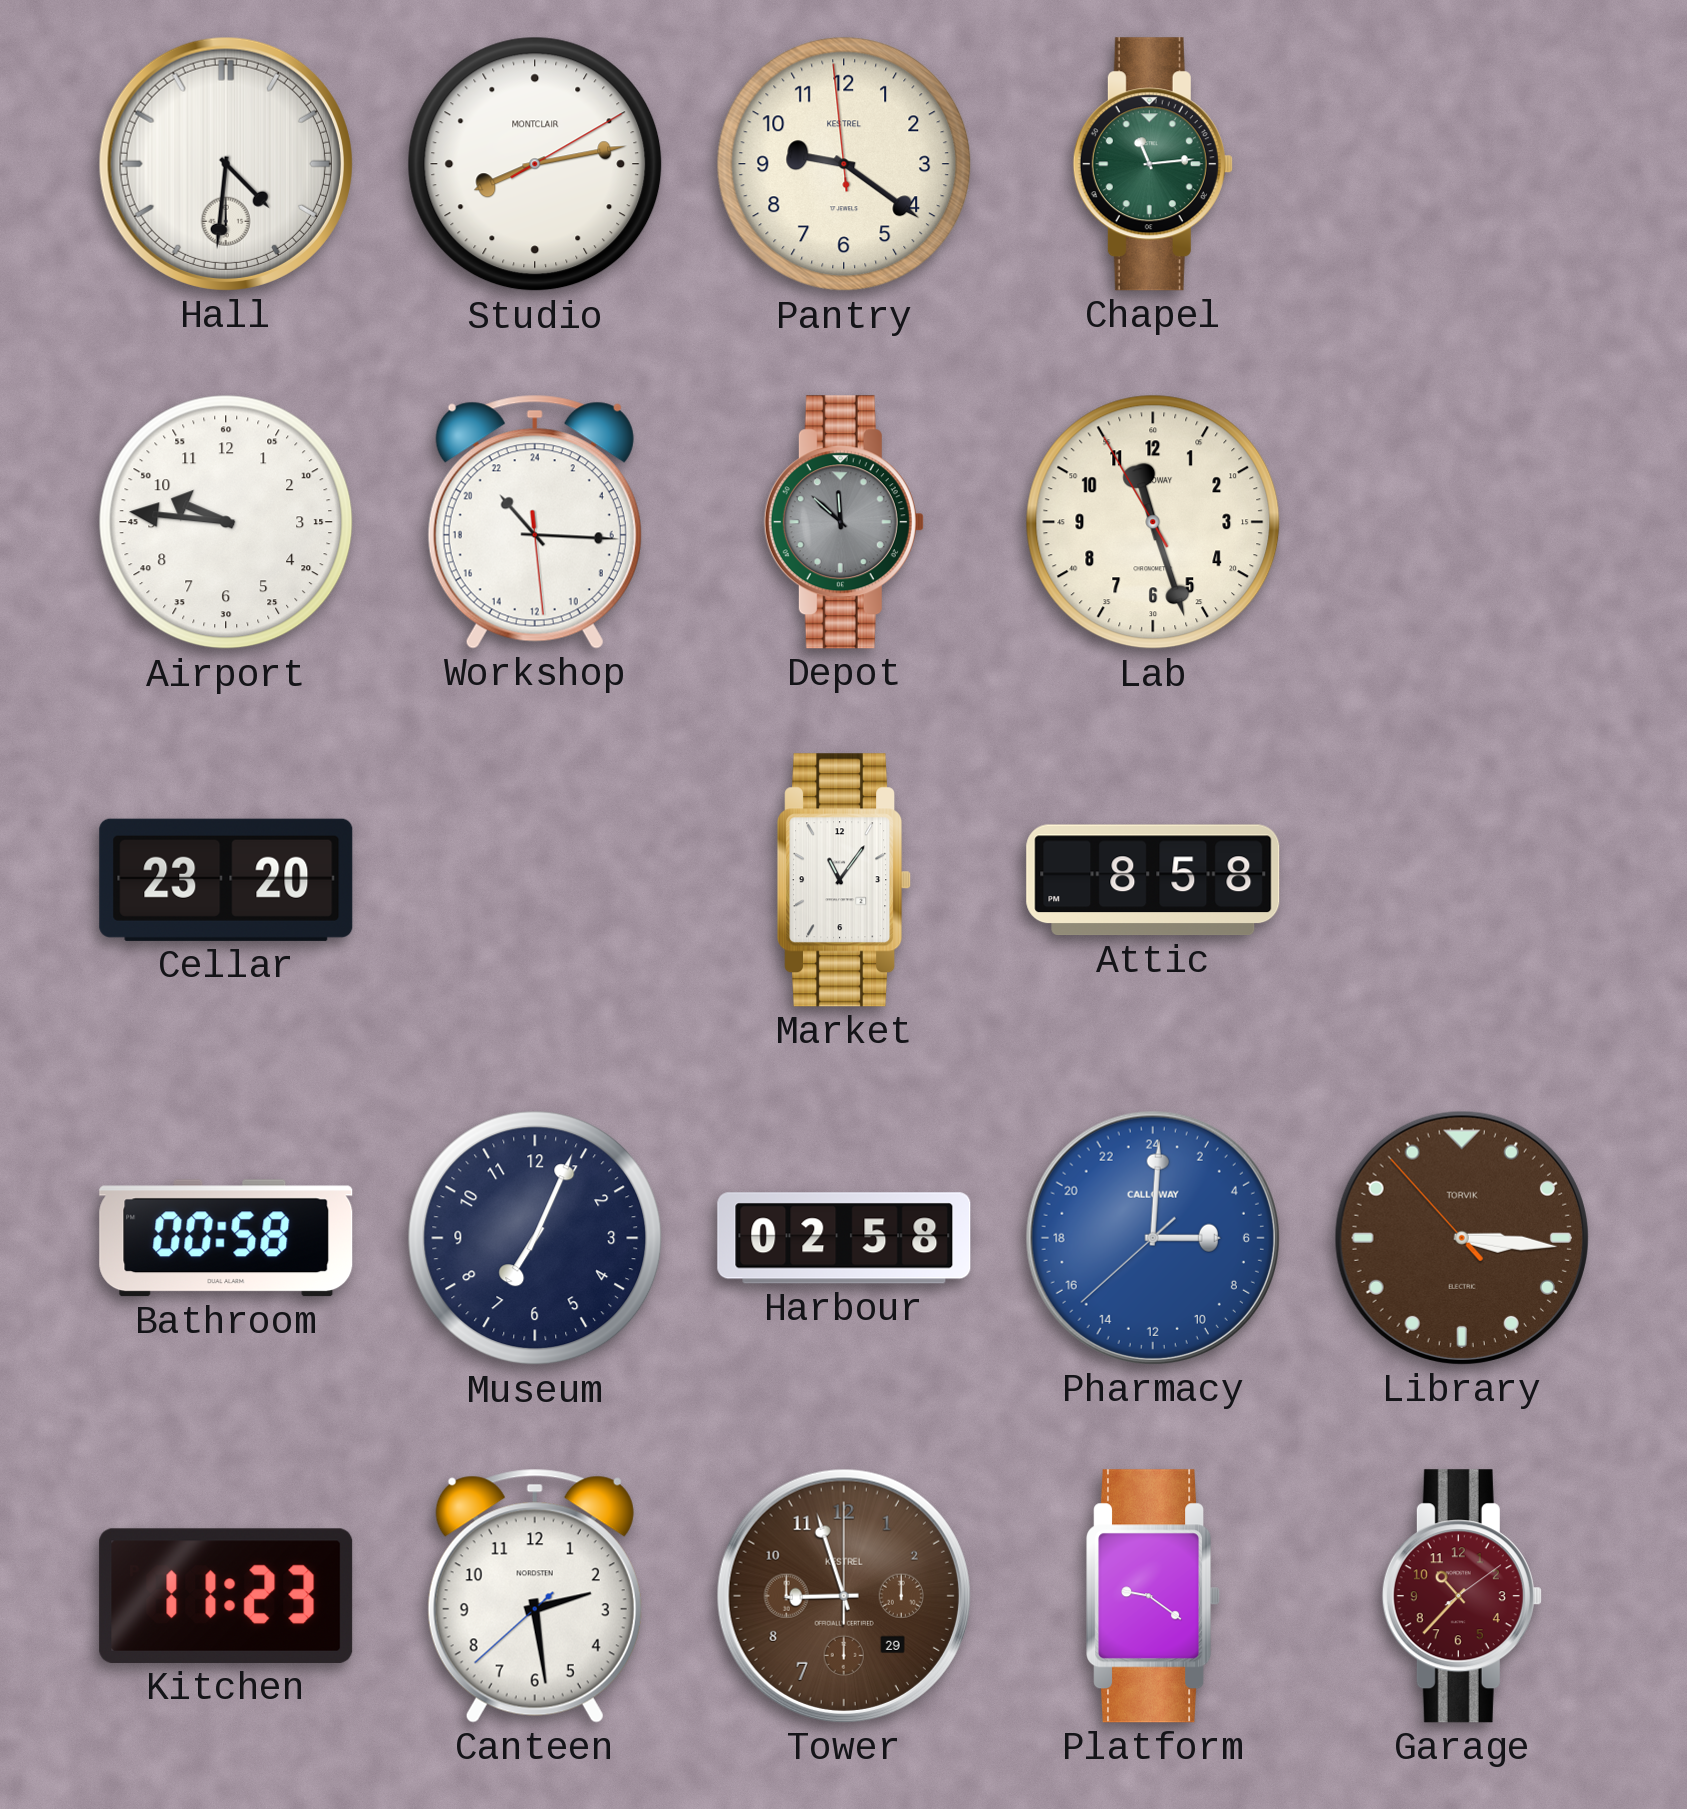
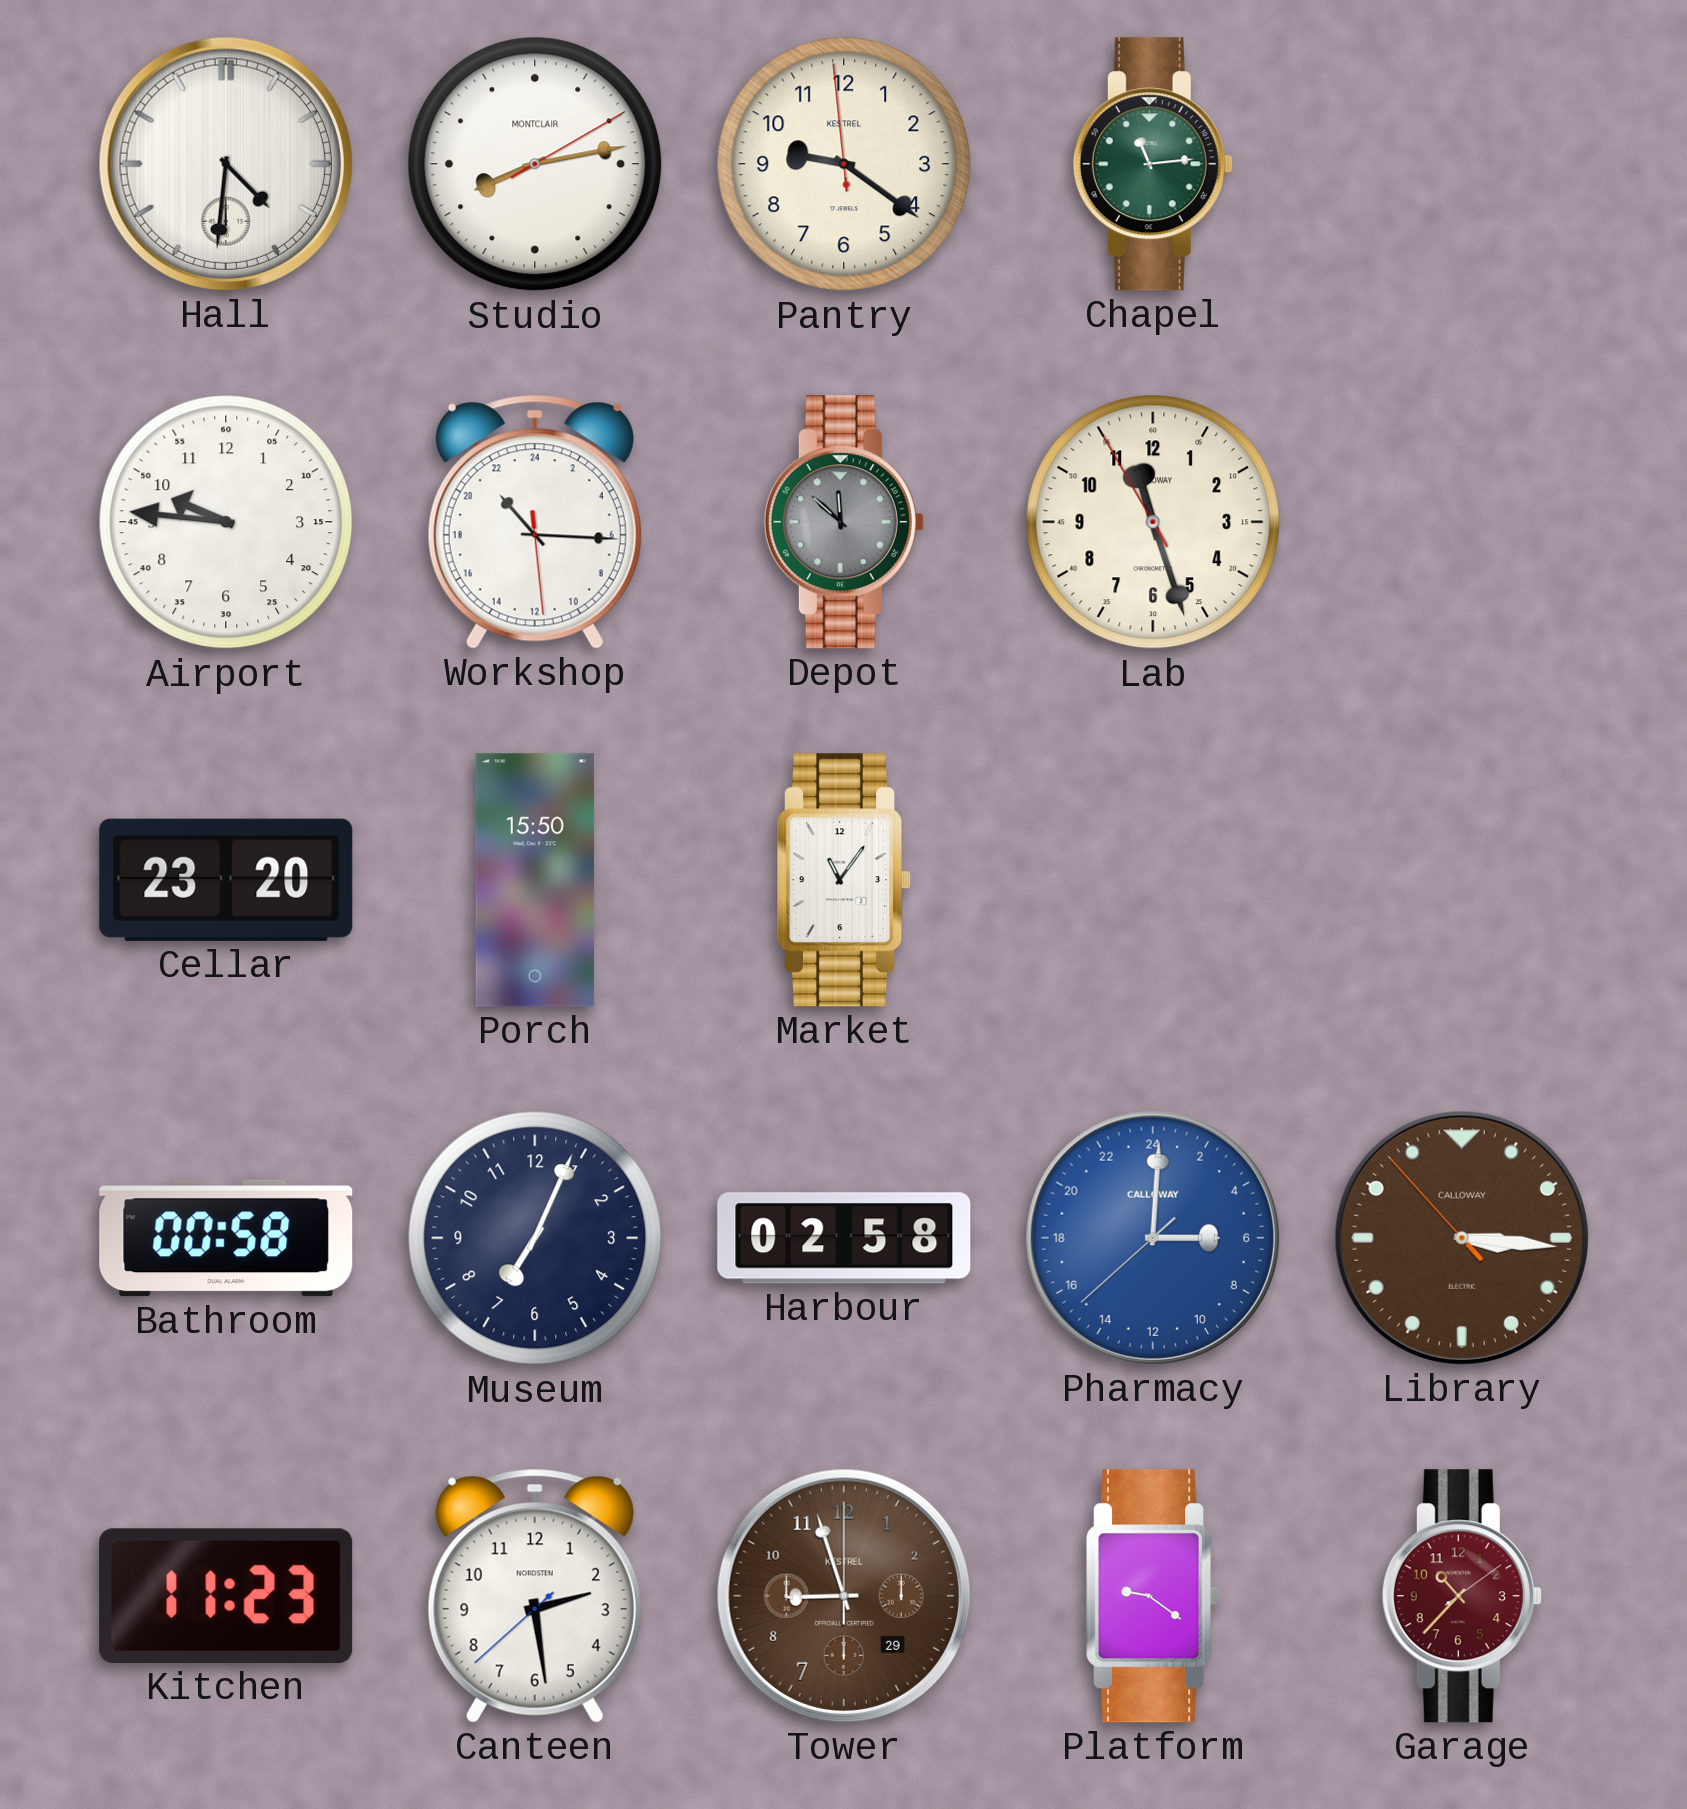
Porch: none -> 15:50 (535, 880)
Attic: 8:58 -> none (1153, 880)
Library brand: TORVIK -> CALLOWAY (1462, 1238)
